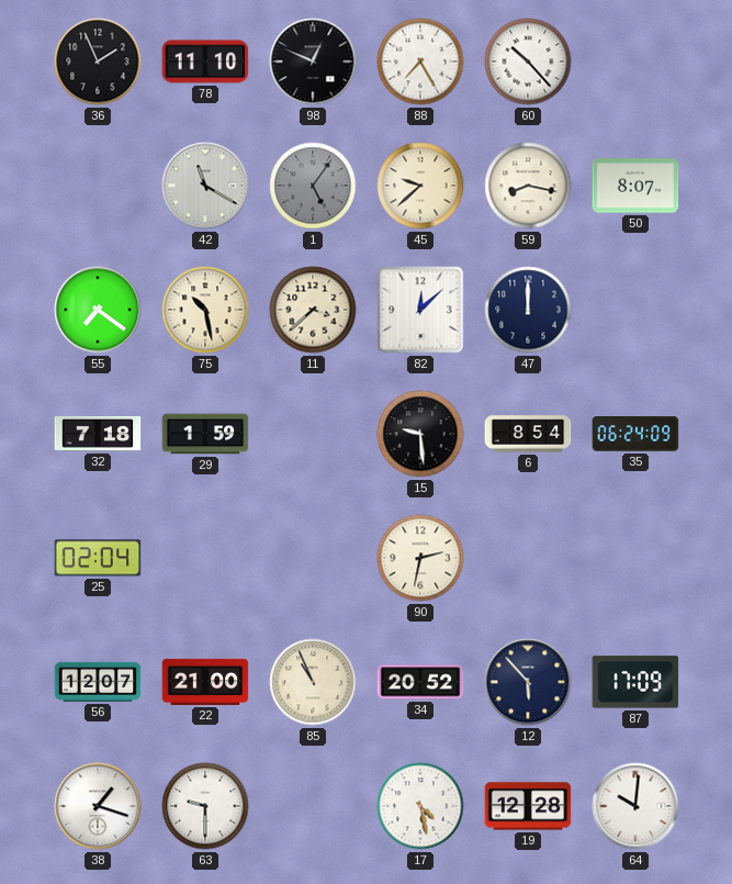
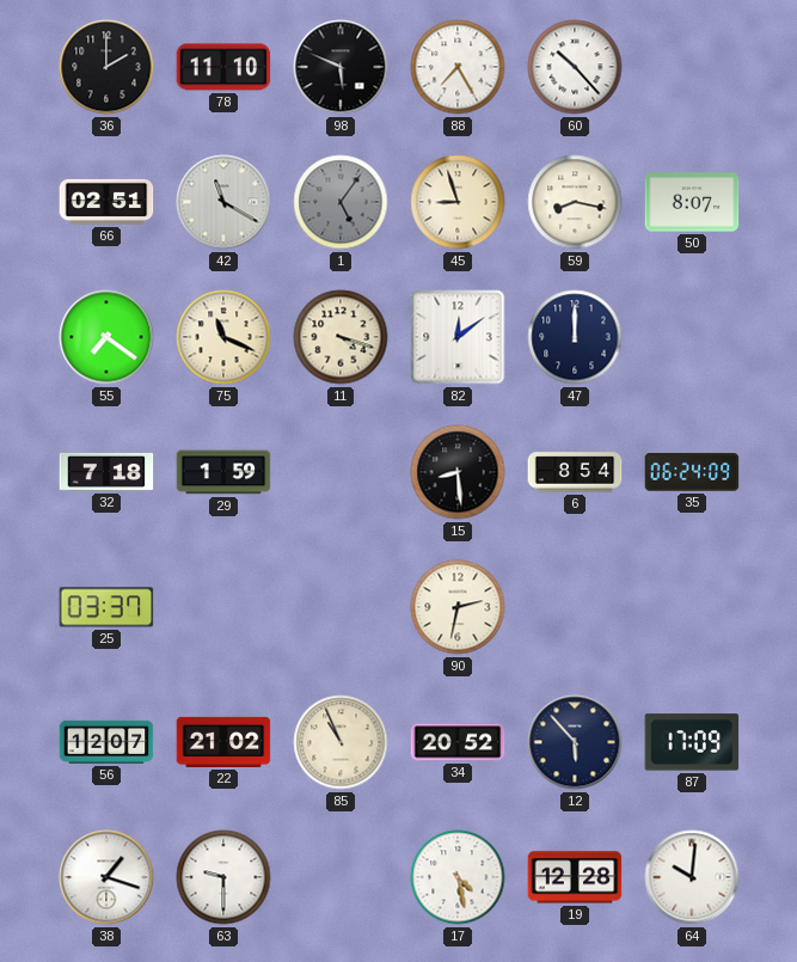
36: 1:56 -> 2:00 (106, 67)
98: 12:49 -> 5:49 (341, 67)
66: none -> 02:51 (106, 202)
45: 9:38 -> 8:57 (458, 202)
75: 10:28 -> 11:19 (223, 337)
11: 3:38 -> 4:18 (341, 337)
82: 12:08 -> 12:09 (458, 337)
15: 9:29 -> 8:29 (458, 472)
25: 02:04 -> 03:37 (106, 607)
22: 21:00 -> 21:02 (223, 742)
